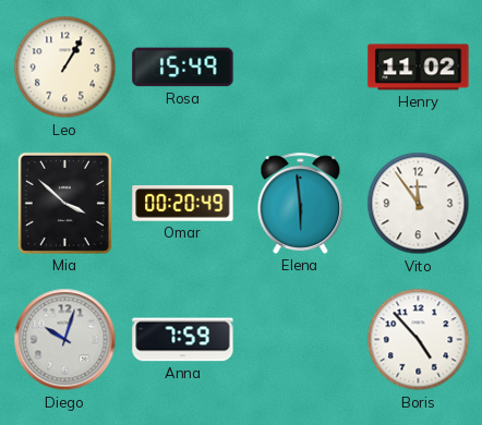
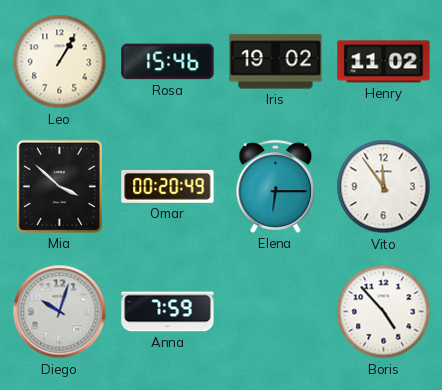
Rosa: 15:49 -> 15:46 (168, 62)
Iris: none -> 19:02 (276, 62)
Elena: 5:59 -> 6:15 (276, 186)
